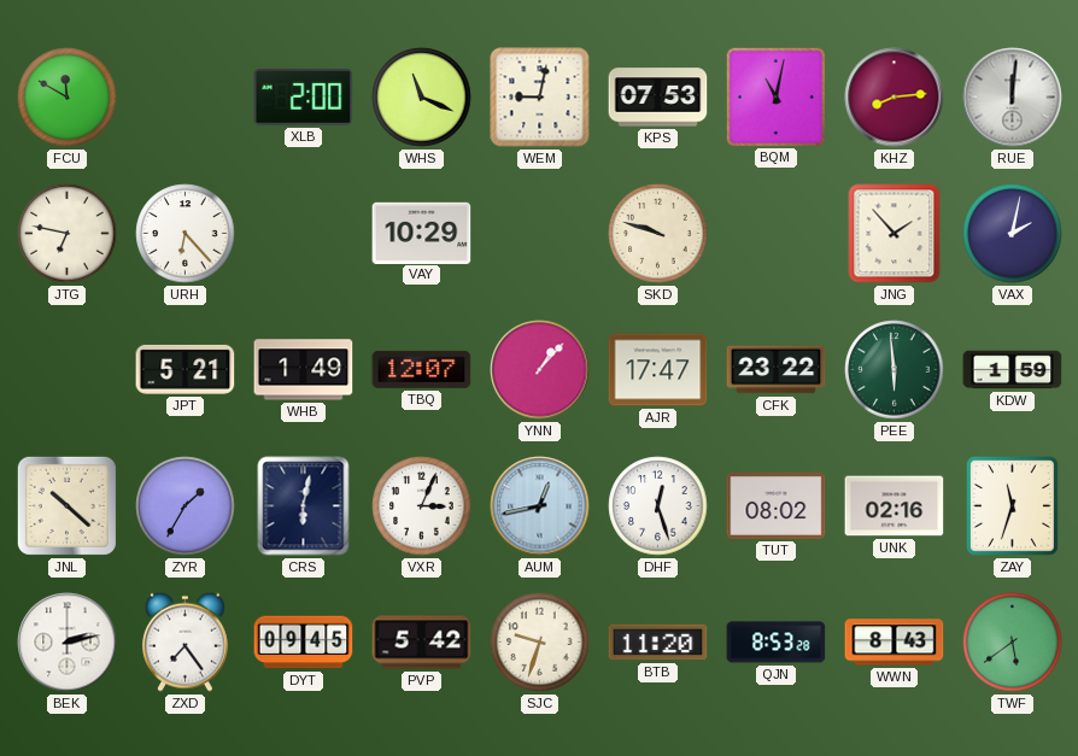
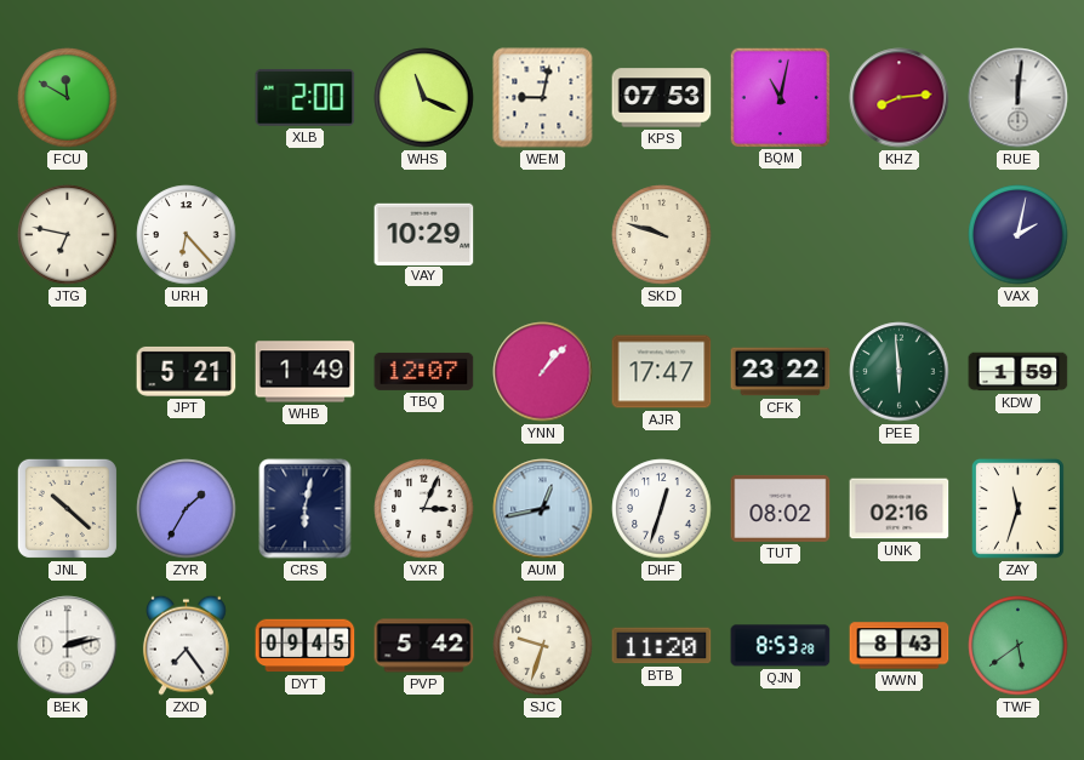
JNG: 1:53 -> none (895, 234)
DHF: 12:27 -> 12:33 (662, 509)
